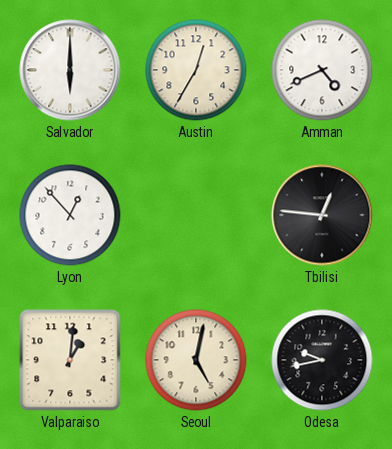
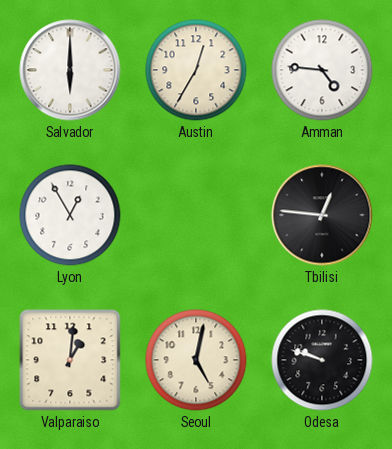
Amman: 4:41 -> 4:46 (322, 70)
Lyon: 12:53 -> 12:55 (70, 215)
Odesa: 9:43 -> 9:48 (322, 360)
